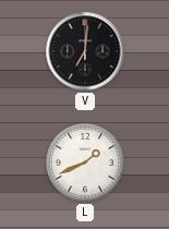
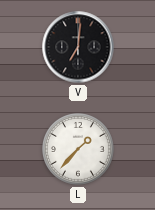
L: 1:41 -> 1:37 (79, 150)
